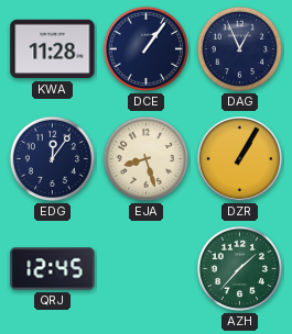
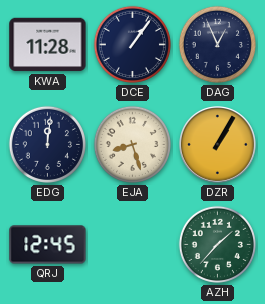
EDG: 12:06 -> 12:01 (47, 144)
